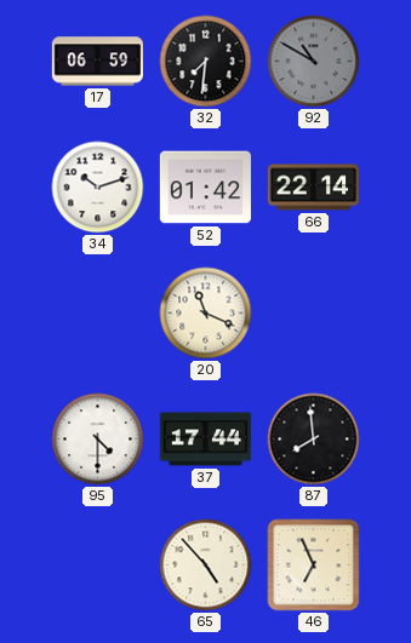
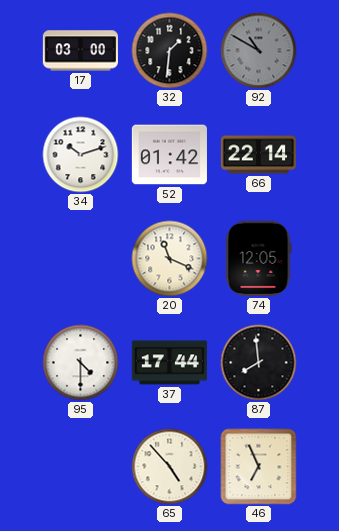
17: 06:59 -> 03:00 (80, 51)
32: 7:31 -> 1:31 (170, 51)
74: none -> 12:05 (258, 258)
